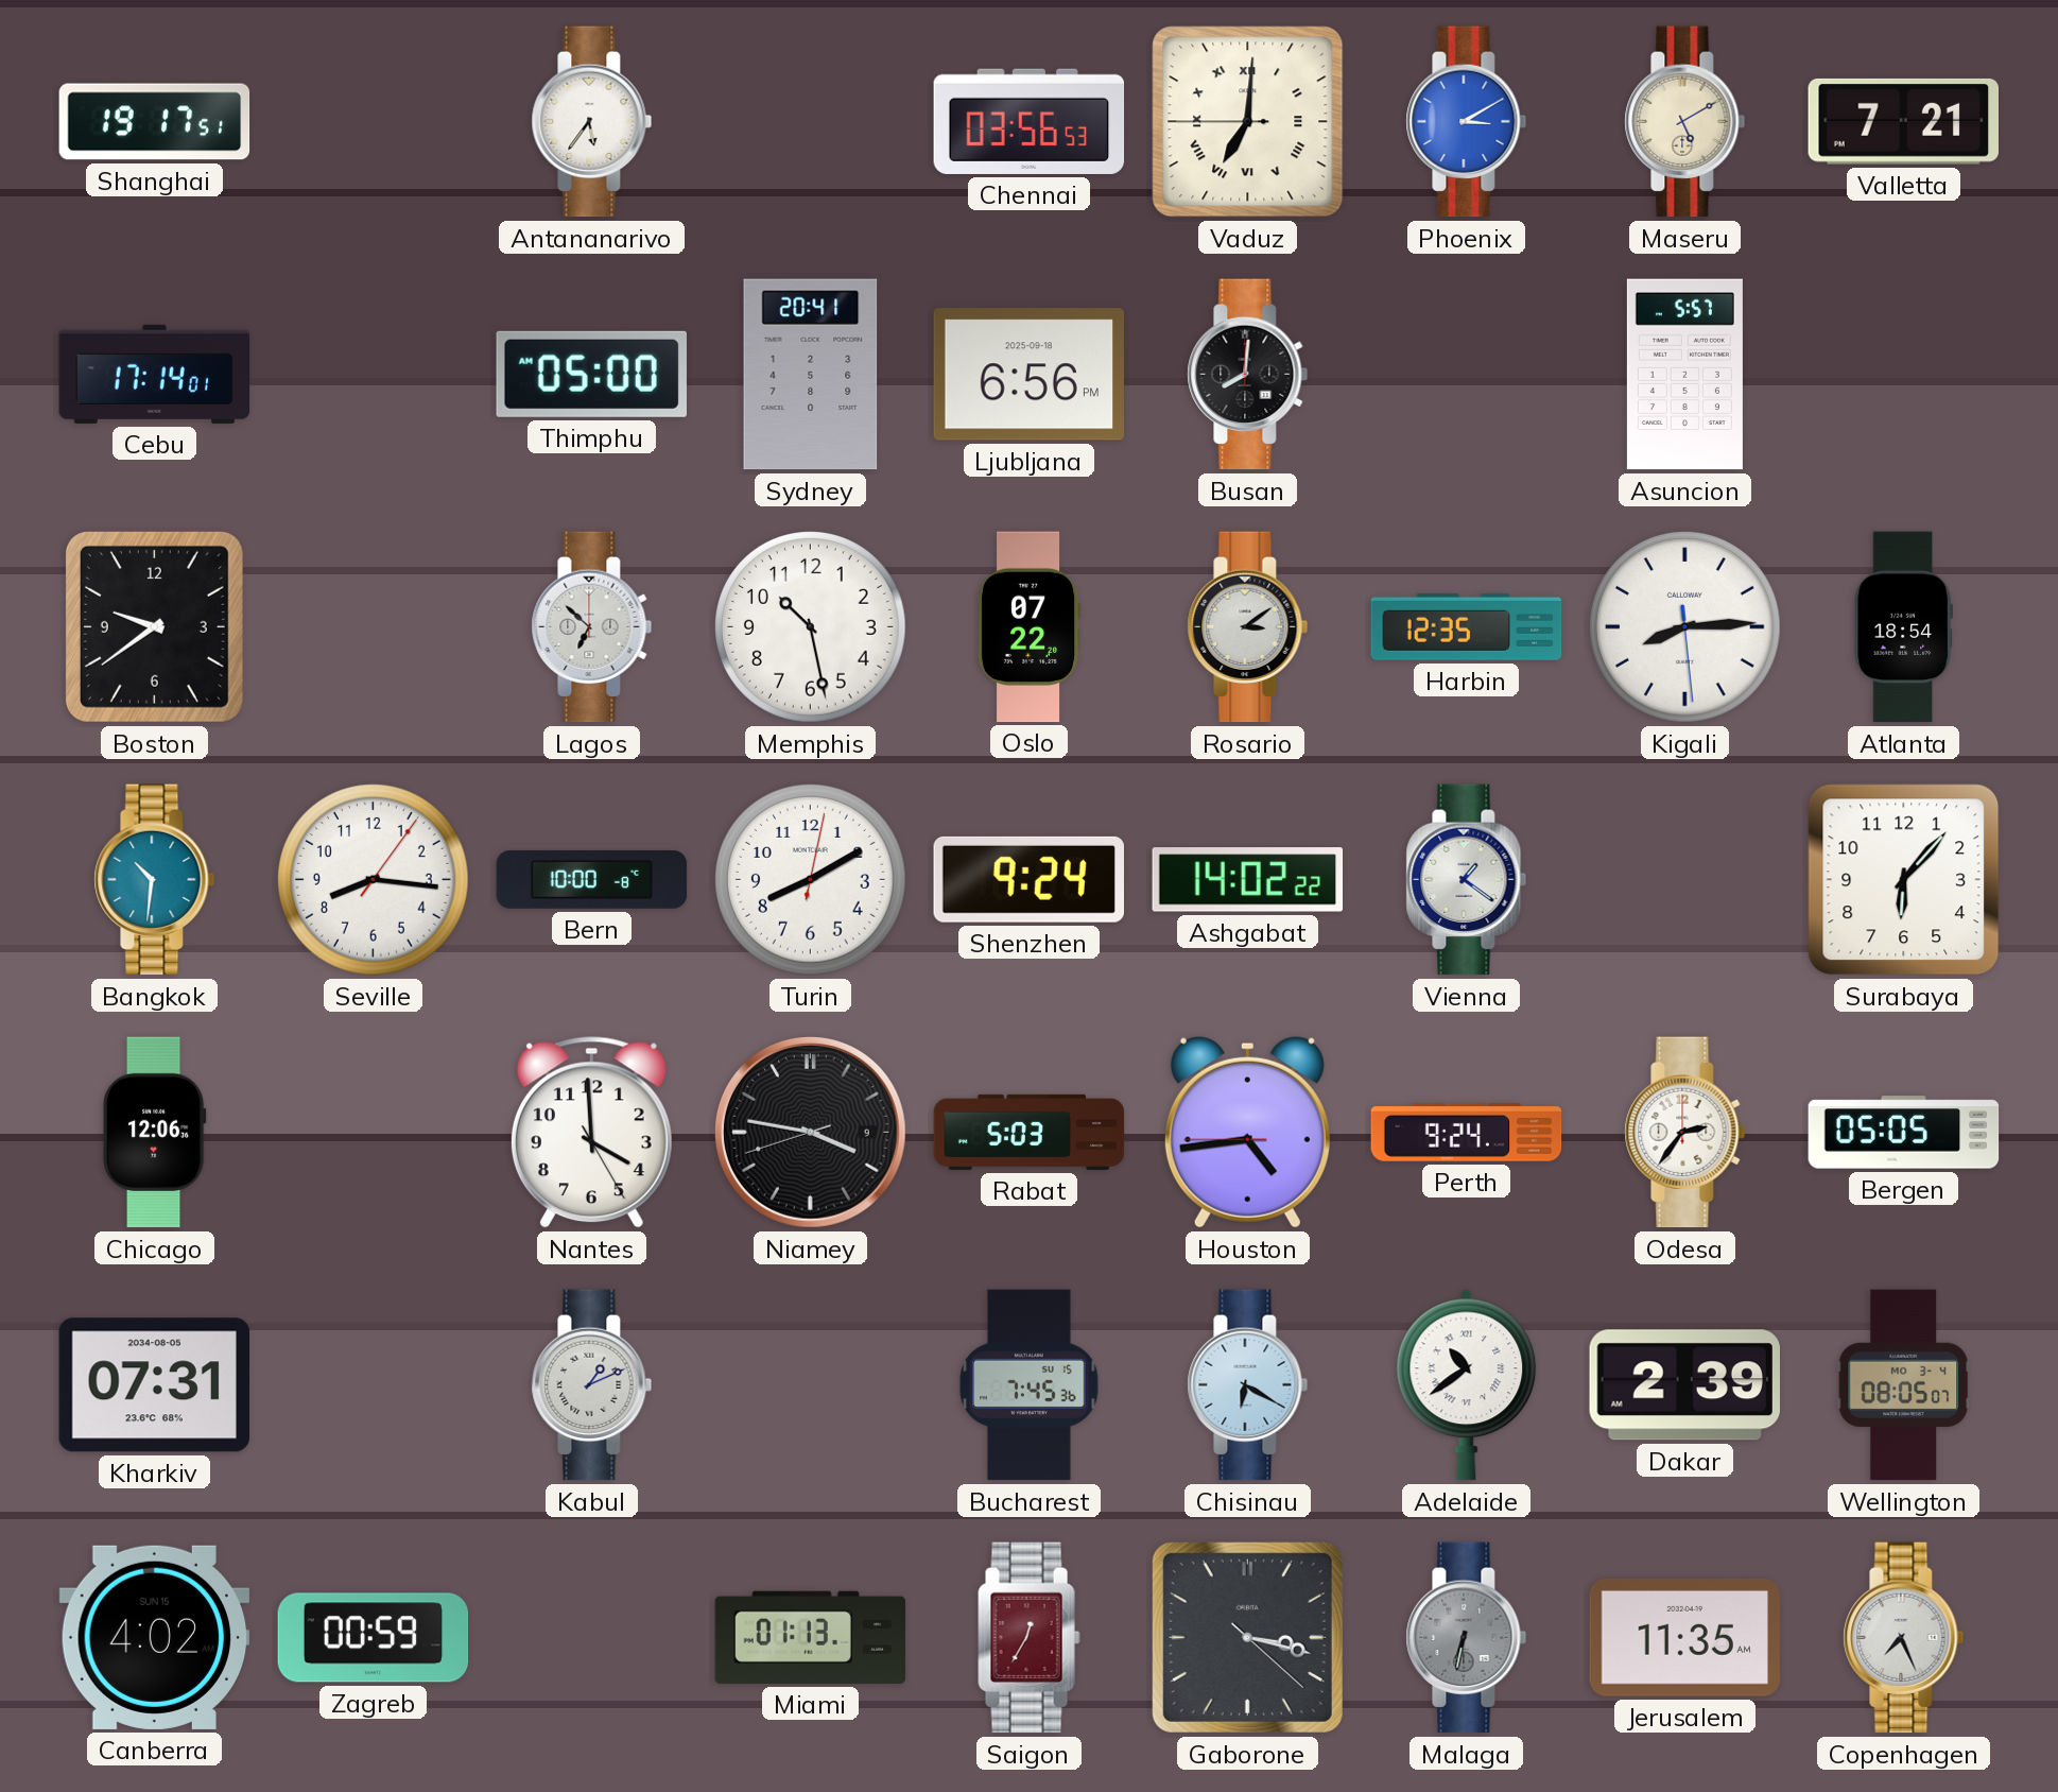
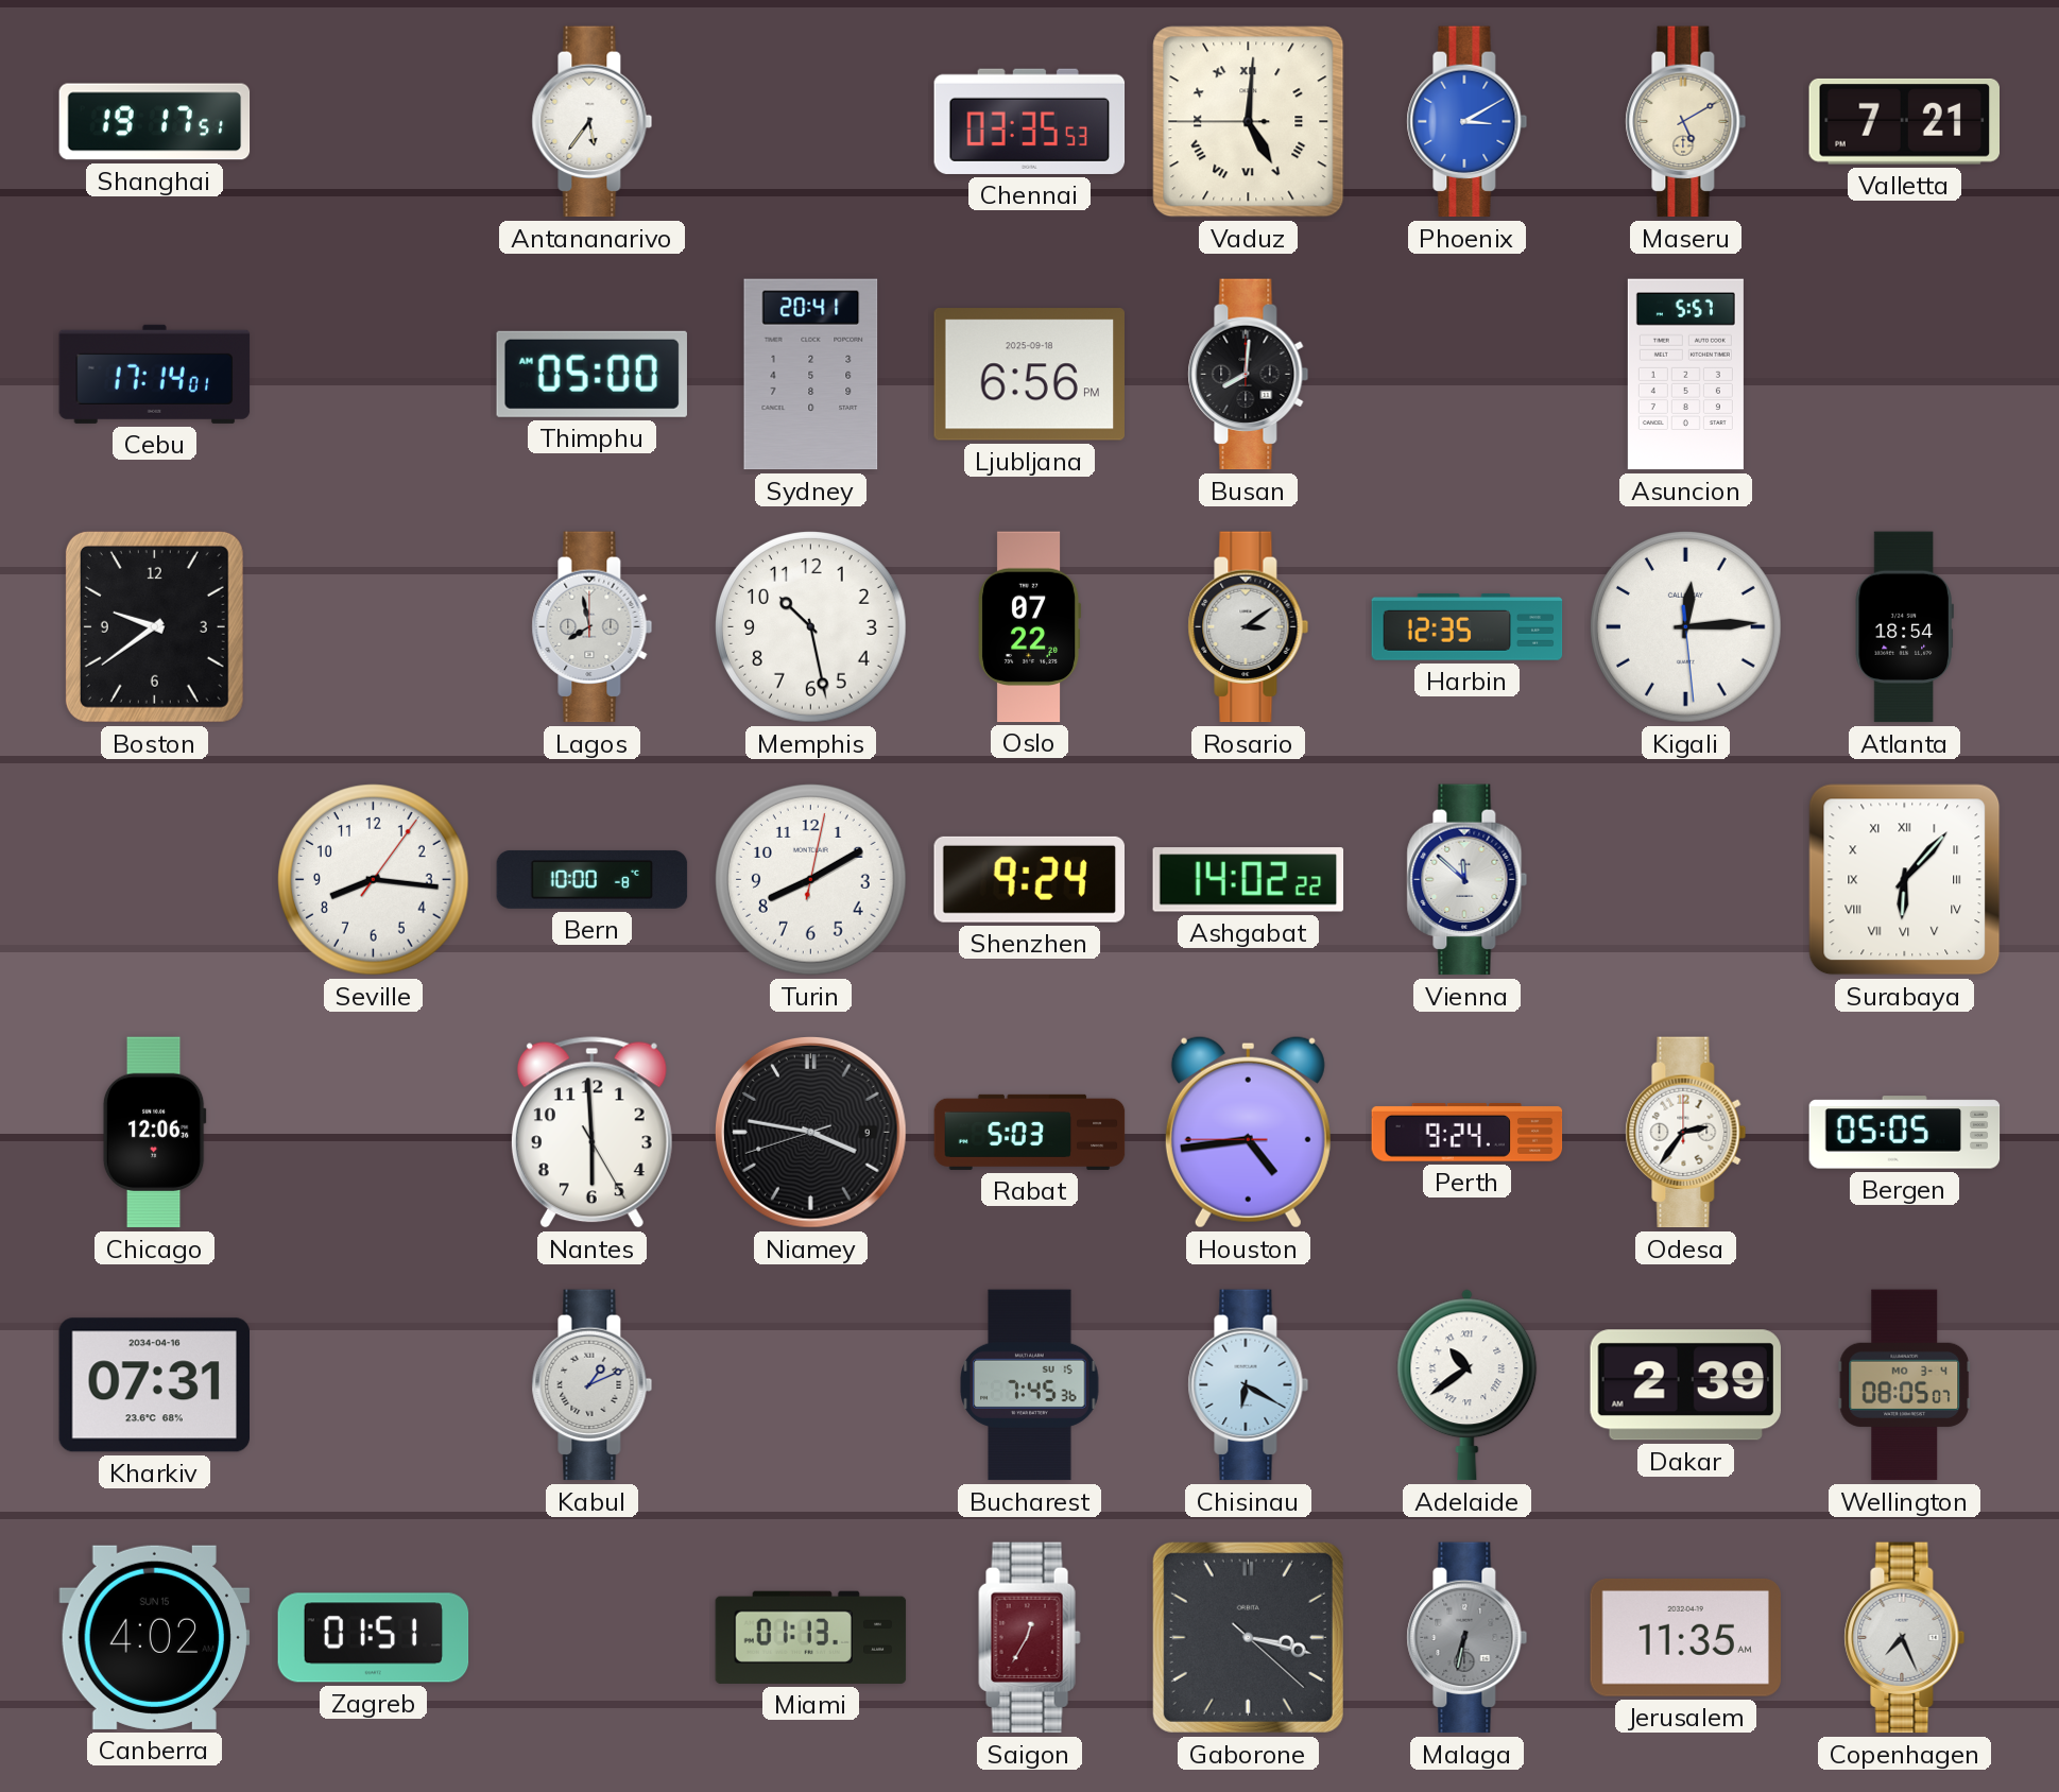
Chennai: 03:56 -> 03:35 (1030, 121)
Vaduz: 7:00 -> 5:00 (1249, 122)
Lagos: 6:52 -> 7:58 (593, 627)
Kigali: 8:14 -> 12:14 (1686, 627)
Bangkok: 10:31 -> none (155, 880)
Vienna: 1:21 -> 11:52 (1468, 880)
Surabaya numerals: Arabic -> Roman (1905, 880)
Nantes: 3:59 -> 5:59 (591, 1133)
Kharkiv date: 2034-08-05 -> 2034-04-16 (154, 1385)
Zagreb: 00:59 -> 01:51 (374, 1638)
